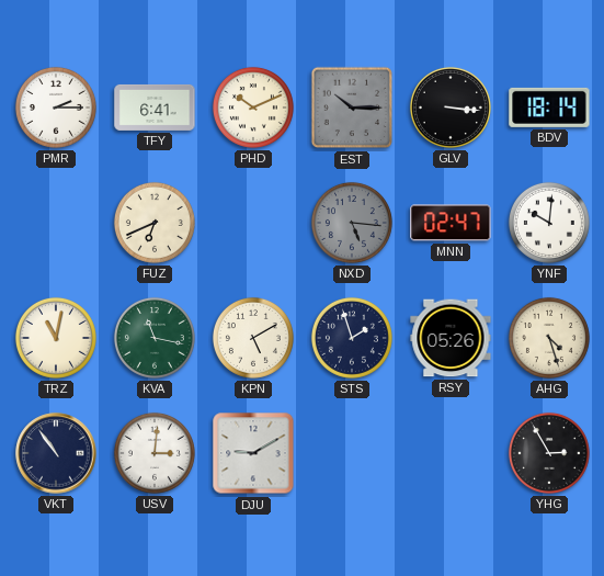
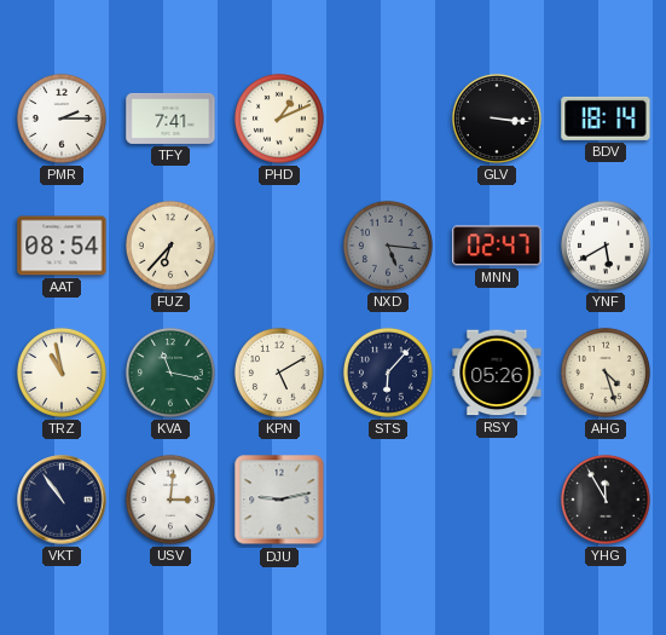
TFY: 6:41 -> 7:41 (170, 119)
PHD: 10:11 -> 1:11 (279, 119)
EST: 10:15 -> none (352, 108)
AAT: none -> 08:54 (62, 246)
FUZ: 6:41 -> 6:37 (170, 246)
YNF: 10:01 -> 5:40 (606, 246)
TRZ: 11:02 -> 10:58 (62, 373)
STS: 1:57 -> 6:07 (388, 373)
DJU: 9:10 -> 9:13 (279, 500)
YHG: 2:55 -> 11:55 (606, 500)
